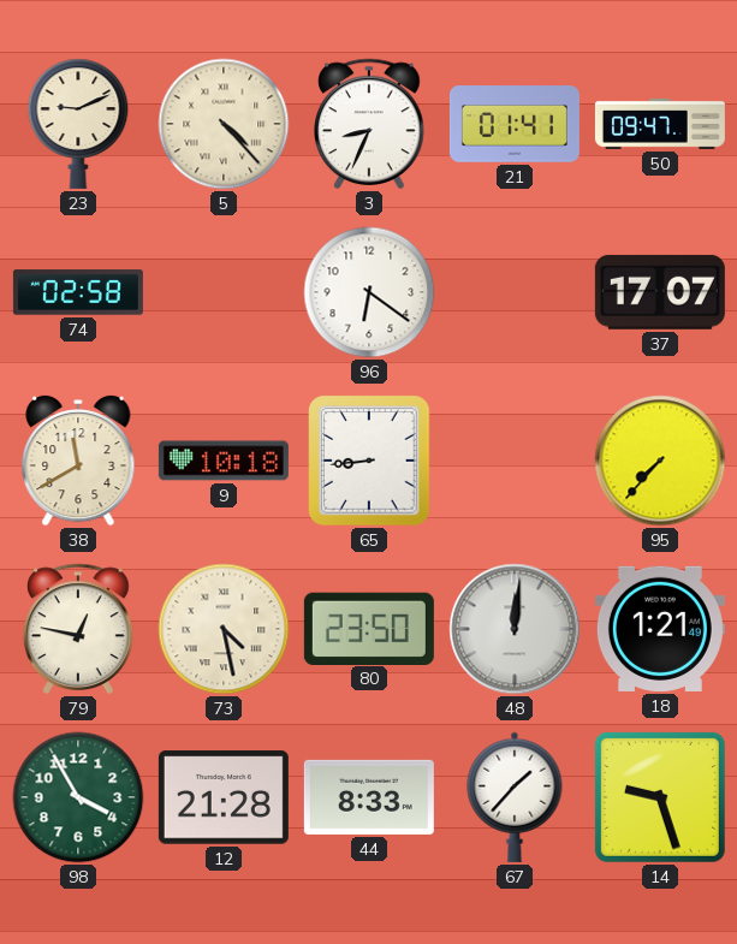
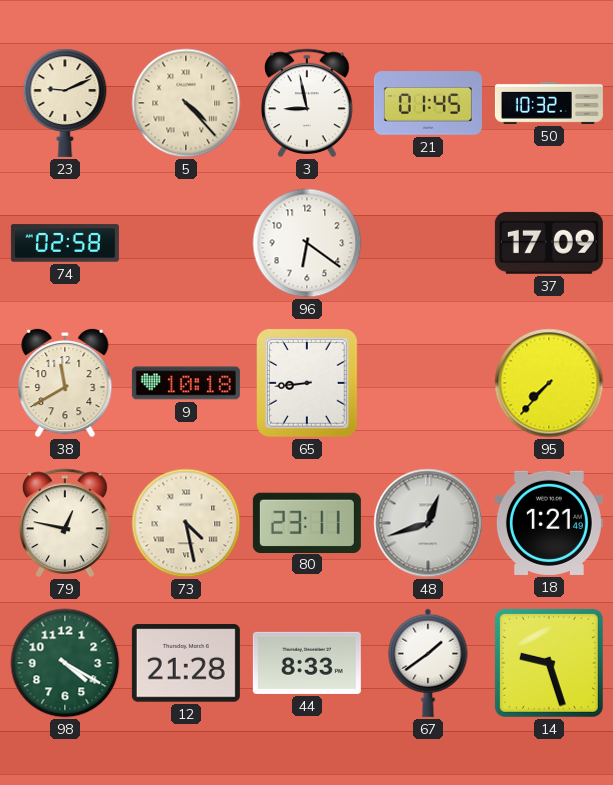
3: 8:34 -> 8:58 (307, 103)
21: 01:41 -> 01:45 (428, 103)
50: 09:47 -> 10:32 (549, 103)
37: 17:07 -> 17:09 (549, 243)
80: 23:50 -> 23:11 (307, 522)
48: 12:01 -> 12:42 (428, 523)
98: 3:55 -> 4:20 (65, 663)
67: 1:37 -> 1:39 (428, 663)
